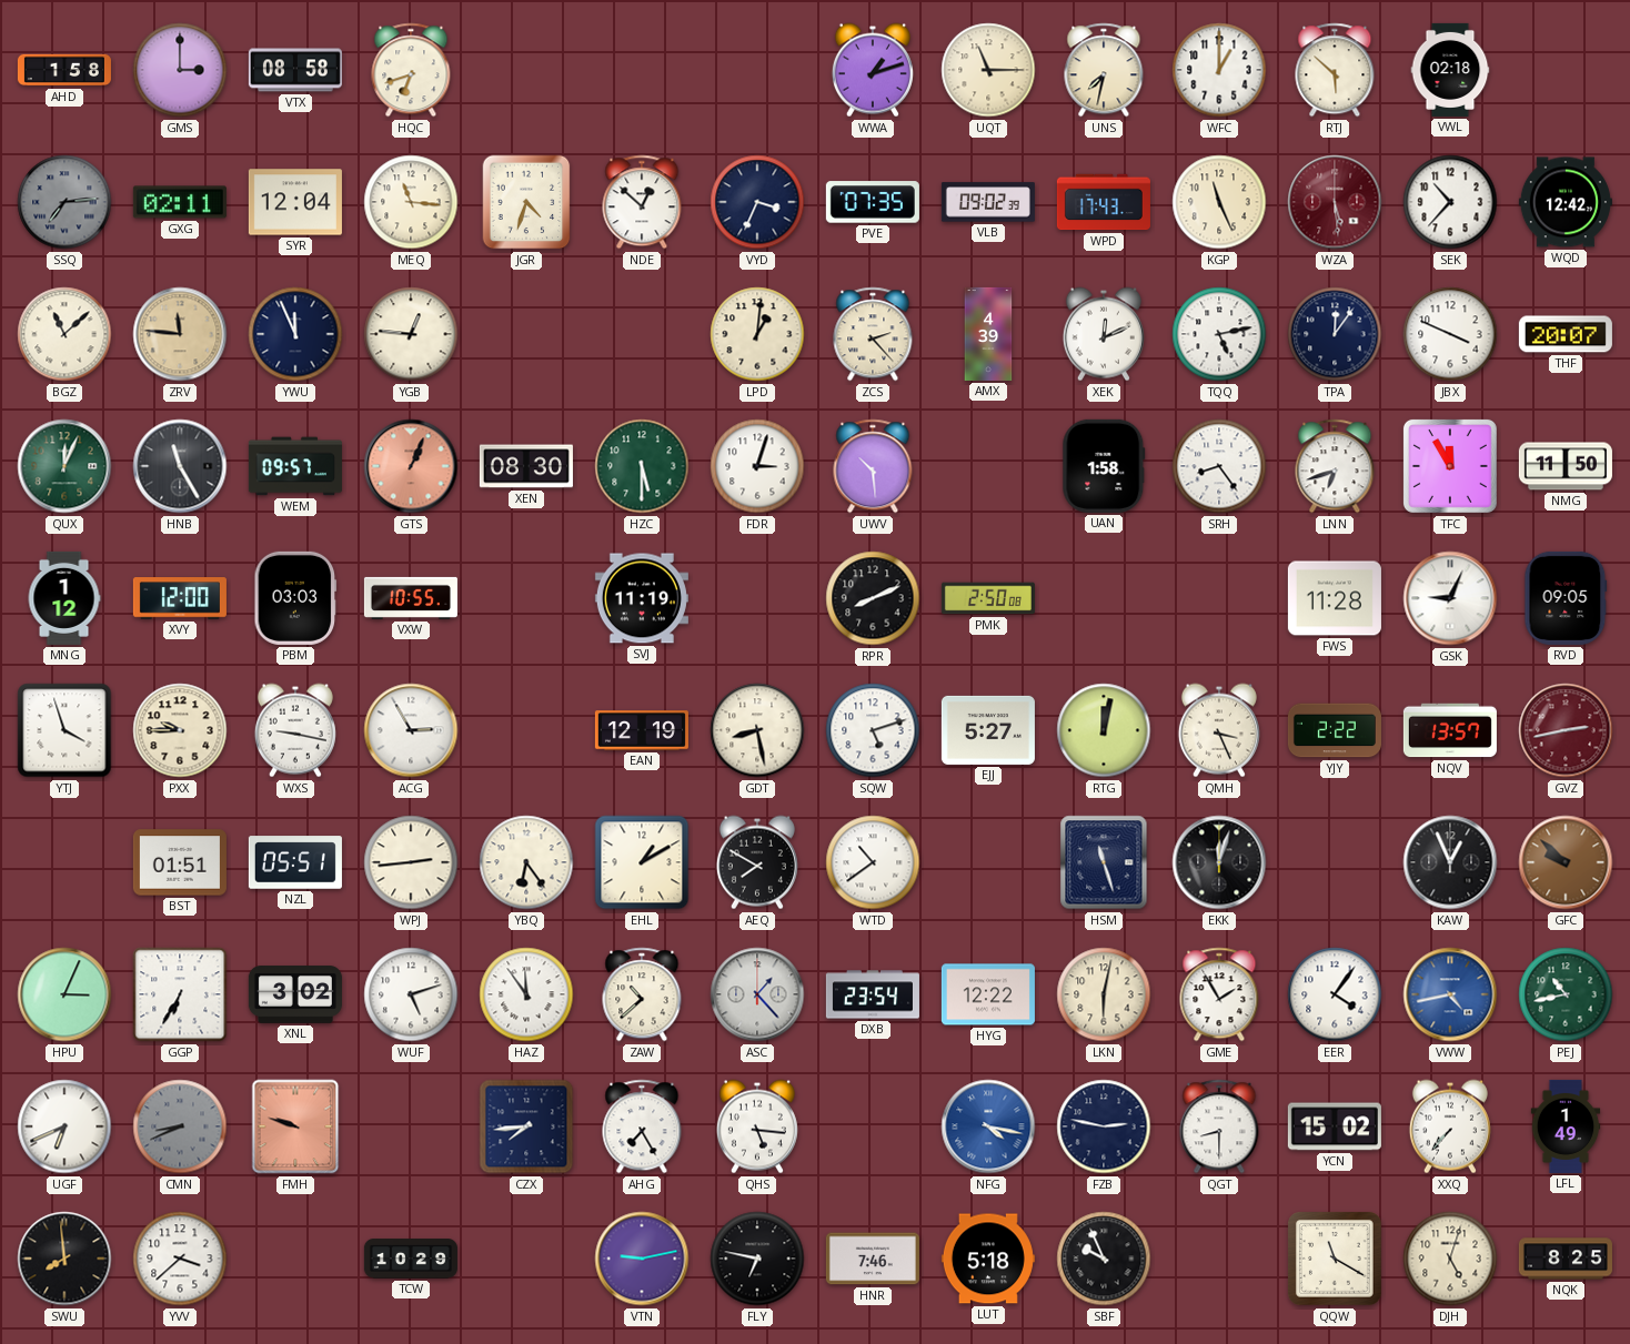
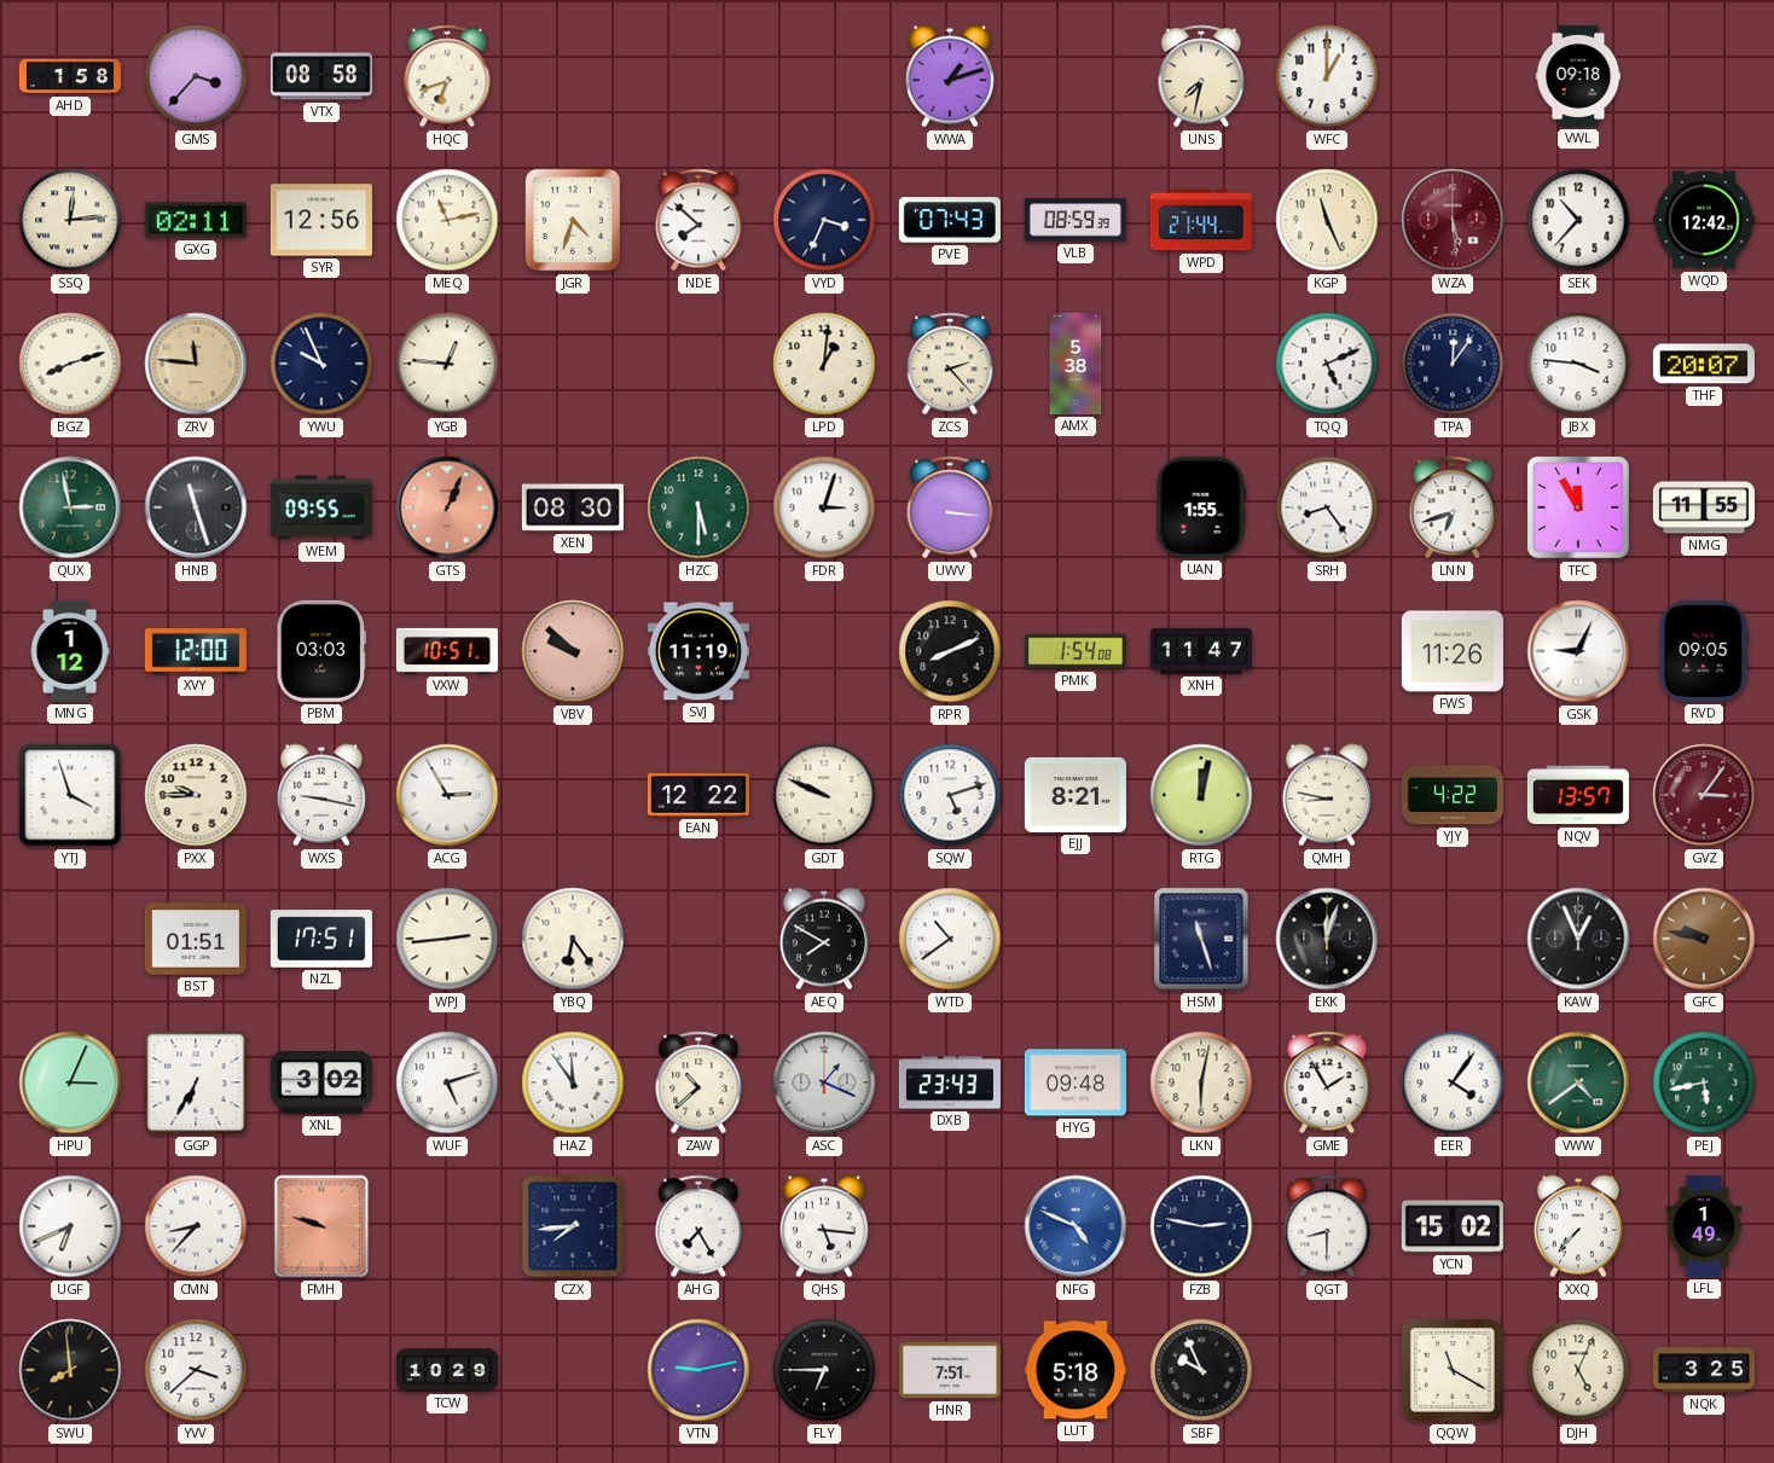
GMS: 3:00 -> 3:37 (196, 76)
UQT: 11:15 -> none (988, 70)
RTJ: 5:52 -> none (1335, 70)
VWL: 02:18 -> 09:18 (1578, 76)
SSQ: 7:14 -> 12:14 (70, 220)
SSQ dial: grey -> cream (70, 220)
SYR: 12:04 -> 12:56 (321, 220)
MEQ: 11:16 -> 11:13 (447, 220)
NDE: 12:52 -> 7:52 (698, 220)
PVE: 07:35 -> 07:43 (950, 220)
VLB: 09:02 -> 08:59 (1076, 220)
WPD: 17:43 -> 21:44 (1201, 220)
BGZ: 11:08 -> 8:12 (70, 364)
YWU: 11:56 -> 9:56 (321, 364)
AMX: 4:39 -> 5:38 (1076, 364)
XEK: 12:11 -> none (1104, 334)
TQQ: 5:13 -> 5:11 (1327, 364)
JBX: 3:49 -> 3:46 (1578, 364)
QUX: 12:04 -> 2:58 (70, 507)
HNB: 11:25 -> 11:27 (196, 507)
WEM: 09:57 -> 09:55 (321, 507)
UWV: 10:29 -> 3:16 (950, 507)
UAN: 1:58 -> 1:55 (1201, 507)
NMG: 11:50 -> 11:55 (1704, 507)
VXW: 10:55 -> 10:51 (447, 651)
VBV: none -> 9:52 (573, 651)
PMK: 2:50 -> 1:54 (1076, 651)
XNH: none -> 11:47 (1201, 651)
FWS: 11:28 -> 11:26 (1453, 651)
EAN: 12:19 -> 12:22 (698, 795)
GDT: 8:28 -> 9:49 (824, 795)
EJJ: 5:27 -> 8:21 (1076, 795)
QMH: 3:26 -> 8:47 (1327, 795)
YJY: 2:22 -> 4:22 (1453, 795)
GVZ: 2:43 -> 3:06 (1704, 795)
NZL: 05:51 -> 17:51 (321, 939)
EHL: 1:10 -> none (642, 862)
GFC: 9:52 -> 9:47 (1704, 939)
ASC: 1:23 -> 1:19 (824, 1082)
DXB: 23:54 -> 23:43 (950, 1082)
HYG: 12:22 -> 09:48 (1076, 1082)
VWW: 4:43 -> 4:39 (1578, 1082)
VWW dial: blue -> green (1578, 1082)
PEJ: 10:43 -> 5:43 (1704, 1082)
CMN: 8:41 -> 8:37 (196, 1226)
CMN dial: grey -> white (196, 1226)
NFG: 4:17 -> 4:49 (1076, 1226)
FLY: 6:47 -> 6:45 (824, 1370)
HNR: 7:46 -> 7:51 (950, 1370)
DJH: 5:03 -> 5:04 (1578, 1370)
NQK: 8:25 -> 3:25 (1704, 1370)
